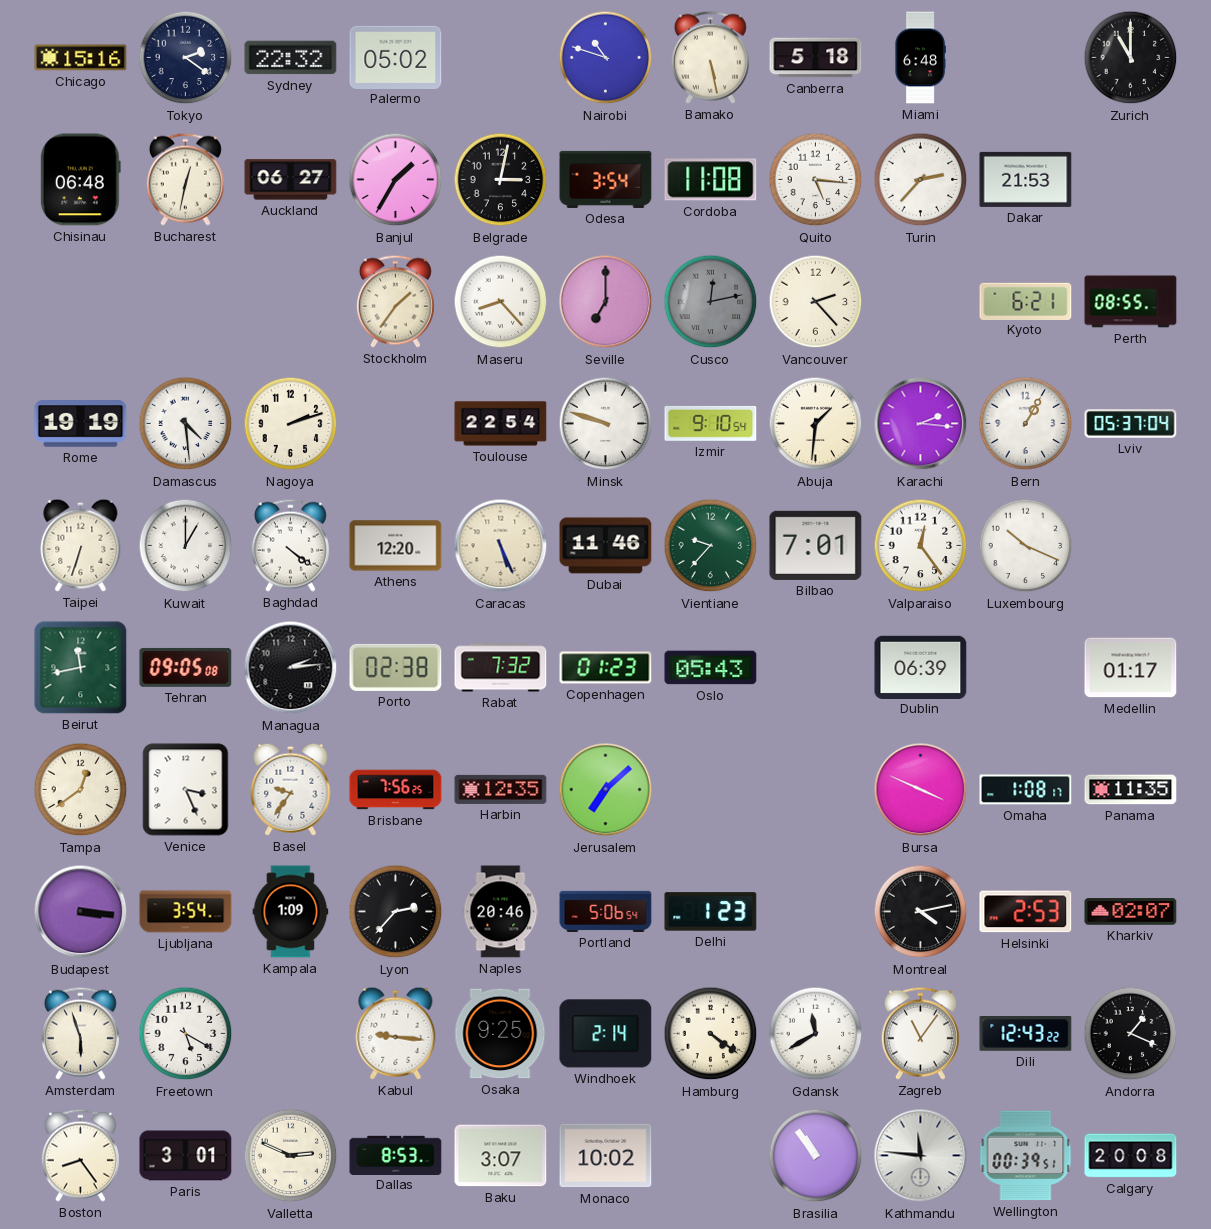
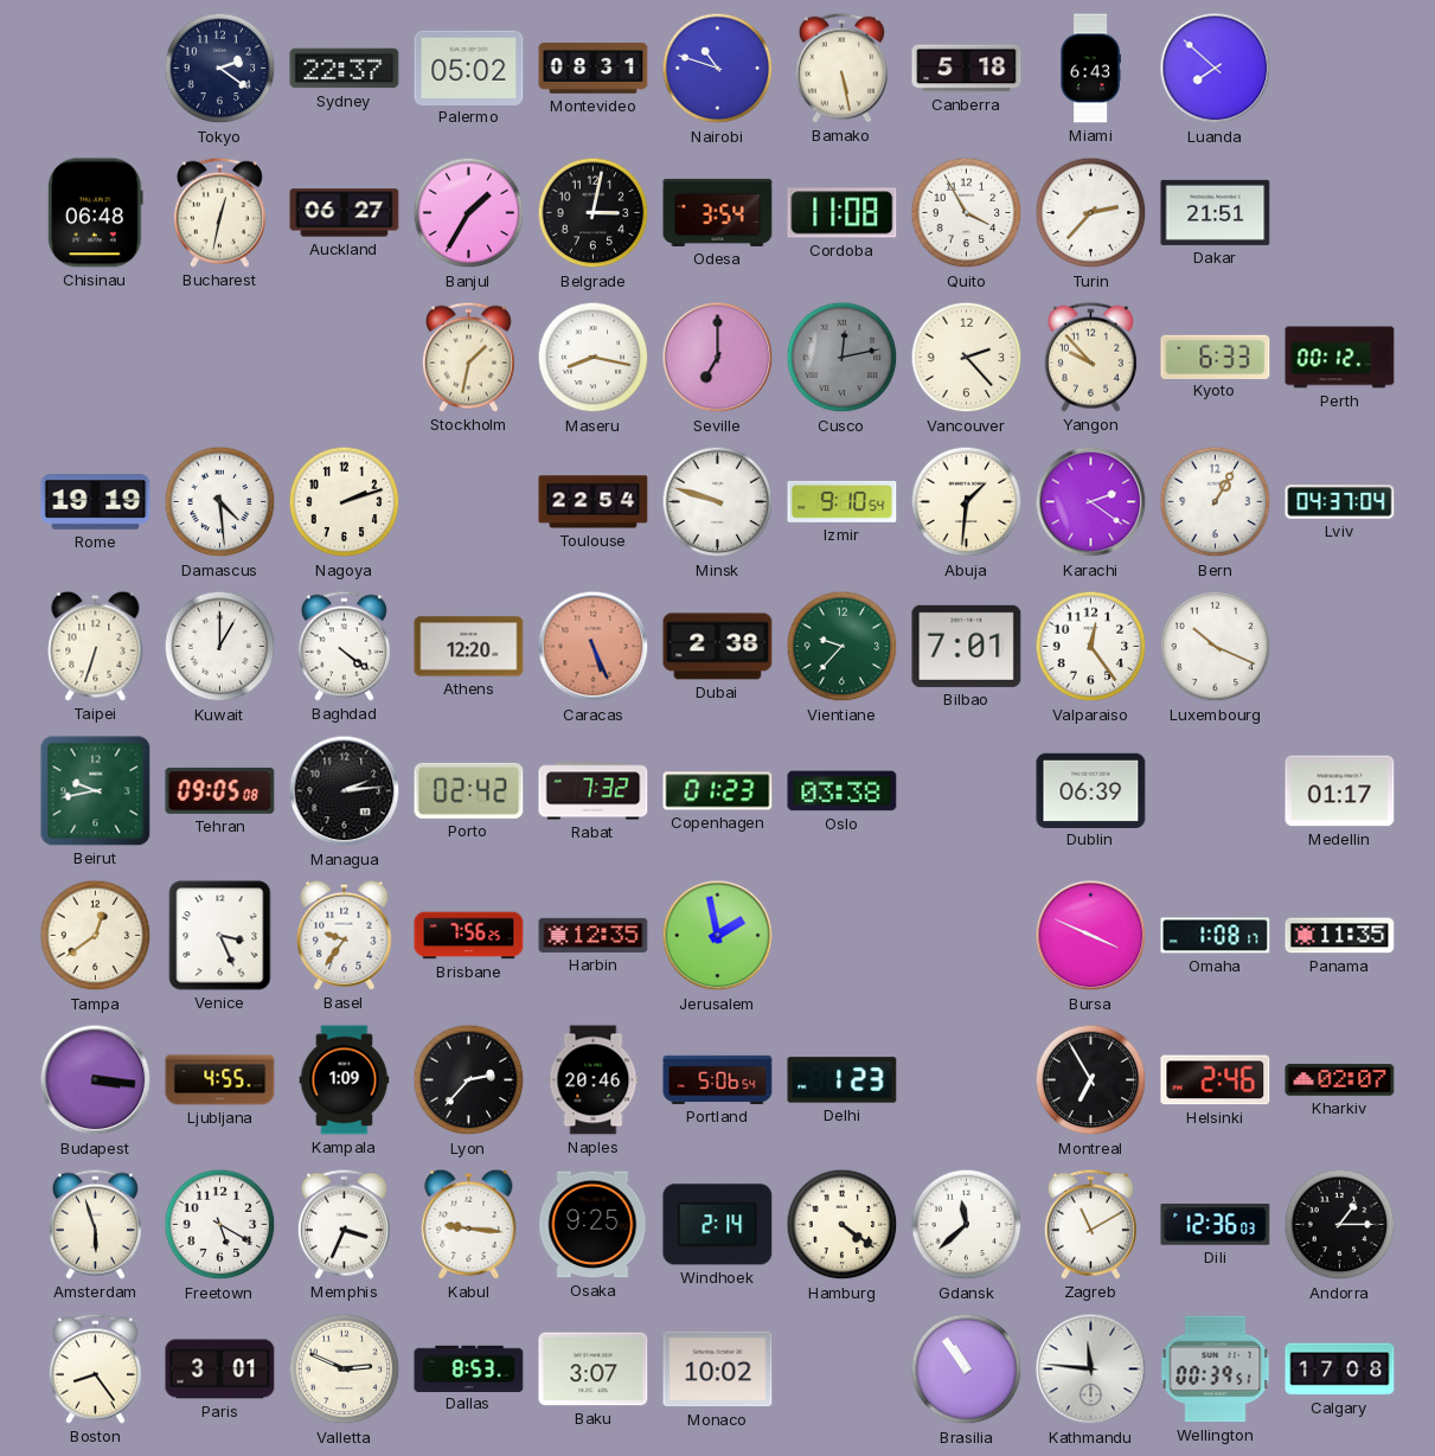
Chicago: 15:16 -> none (81, 58)
Sydney: 22:32 -> 22:37 (345, 69)
Montevideo: none -> 08:31 (594, 69)
Miami: 6:48 -> 6:43 (1090, 69)
Luanda: none -> 7:52 (1216, 69)
Zurich: 11:00 -> none (1131, 58)
Quito: 5:16 -> 3:55 (967, 213)
Dakar: 21:53 -> 21:51 (1216, 212)
Stockholm: 1:36 -> 1:32 (468, 357)
Maseru: 8:23 -> 8:17 (594, 358)
Yangon: none -> 9:53 (1090, 357)
Kyoto: 6:21 -> 6:33 (1216, 357)
Perth: 08:55 -> 00:12 (1340, 358)
Karachi: 2:16 -> 2:21 (1091, 502)
Lviv: 05:37 -> 04:37 (1340, 502)
Caracas dial: cream -> salmon (594, 647)
Dubai: 11:46 -> 2:38 (718, 647)
Beirut: 11:43 -> 9:43 (96, 791)
Porto: 02:38 -> 02:42 (469, 790)
Oslo: 05:43 -> 03:38 (843, 791)
Jerusalem: 7:08 -> 1:58 (718, 936)
Ljubljana: 3:54 -> 4:55 (220, 1080)
Montreal: 4:13 -> 6:55 (1091, 1080)
Helsinki: 2:53 -> 2:46 (1216, 1080)
Memphis: none -> 3:34 (344, 1224)
Gdansk: 11:40 -> 11:38 (967, 1225)
Zagreb: 11:06 -> 11:10 (1090, 1224)
Dili: 12:43 -> 12:36 (1216, 1225)
Andorra: 1:19 -> 1:15 (1340, 1225)
Calgary: 20:08 -> 17:08 (1340, 1370)
